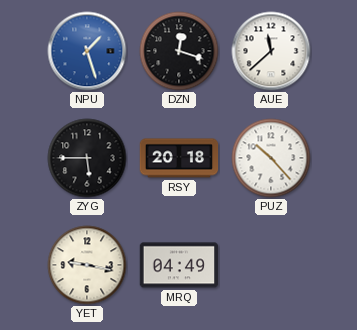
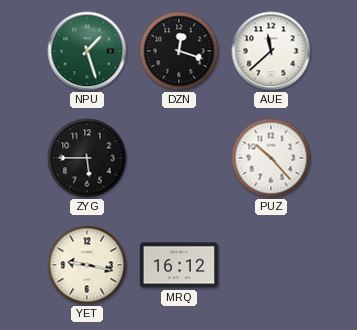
NPU dial: blue -> green (87, 51)
RSY: 20:18 -> none (179, 158)
MRQ: 04:49 -> 16:12 (179, 265)
